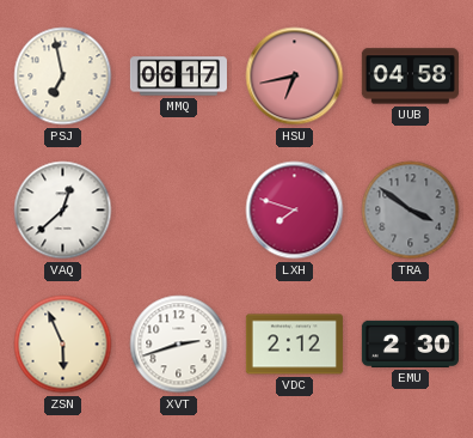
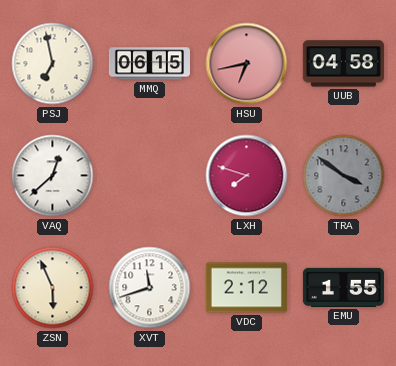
MMQ: 06:17 -> 06:15 (149, 64)
XVT: 2:42 -> 11:42 (150, 288)
EMU: 2:30 -> 1:55 (343, 287)
